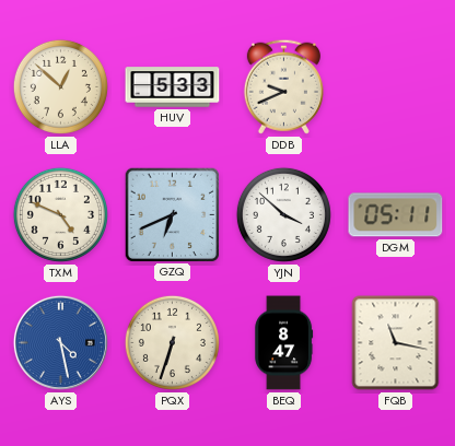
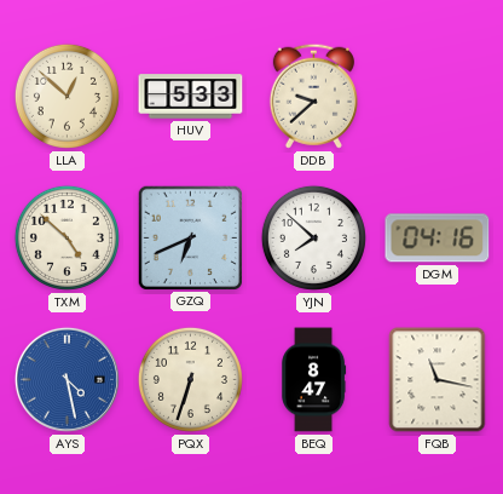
DDB: 9:41 -> 9:38 (313, 96)
TXM: 4:49 -> 4:52 (67, 237)
YJN: 3:52 -> 7:52 (313, 237)
DGM: 05:11 -> 04:16 (438, 239)
